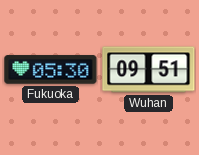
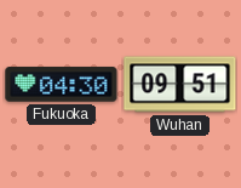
Fukuoka: 05:30 -> 04:30 (62, 85)
